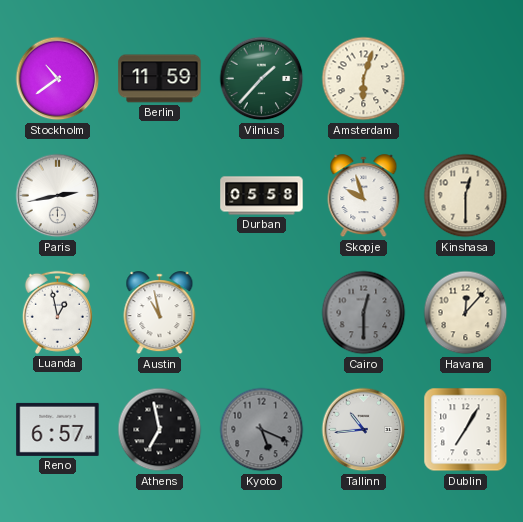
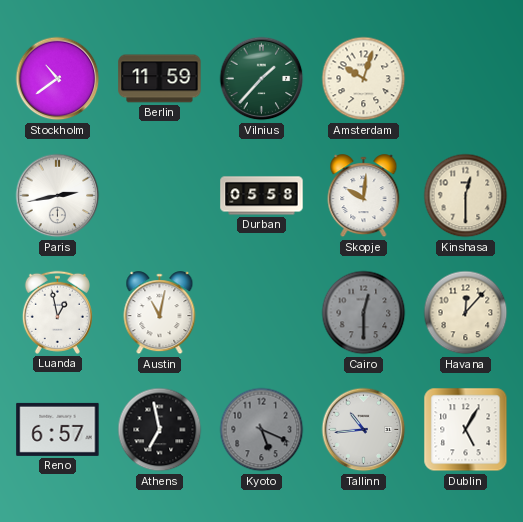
Amsterdam: 6:03 -> 10:03 (364, 79)
Skopje: 9:57 -> 10:01 (364, 196)
Austin: 10:58 -> 11:02 (160, 313)
Dublin: 7:05 -> 5:05 (466, 430)
